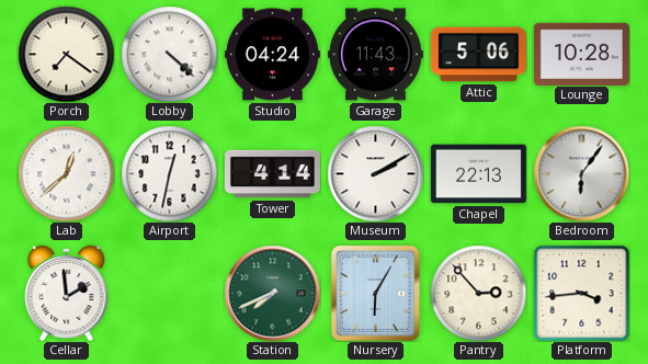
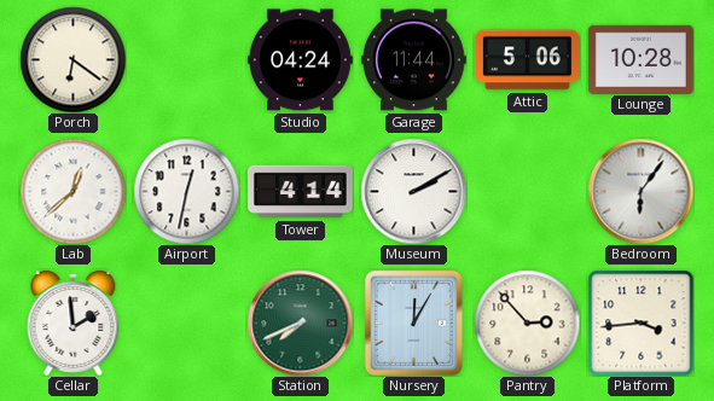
Porch: 7:21 -> 6:21 (72, 59)
Lobby: 4:22 -> none (169, 54)
Garage: 11:43 -> 11:44 (413, 60)
Chapel: 22:13 -> none (478, 174)
Nursery: 6:05 -> 12:05 (413, 322)
